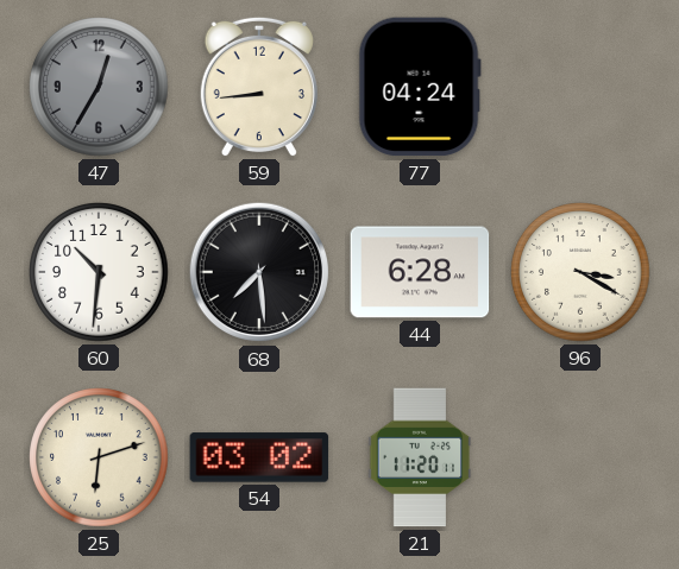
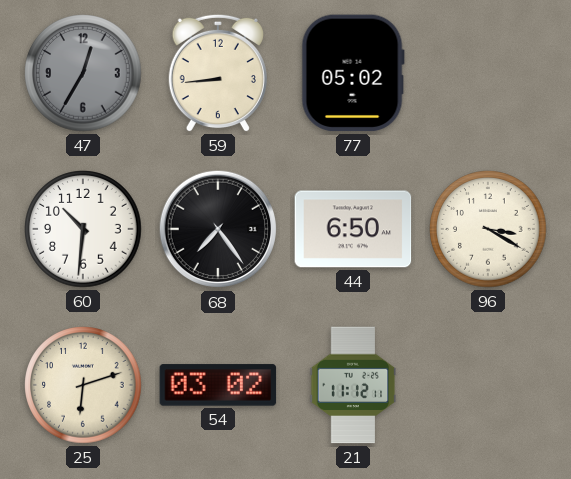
77: 04:24 -> 05:02 (353, 73)
68: 7:29 -> 7:24 (218, 229)
44: 6:28 -> 6:50 (353, 229)
21: 11:20 -> 11:12 (353, 385)
